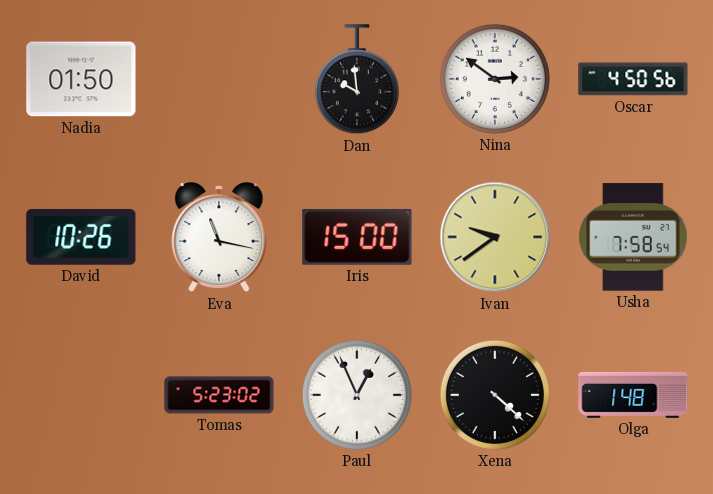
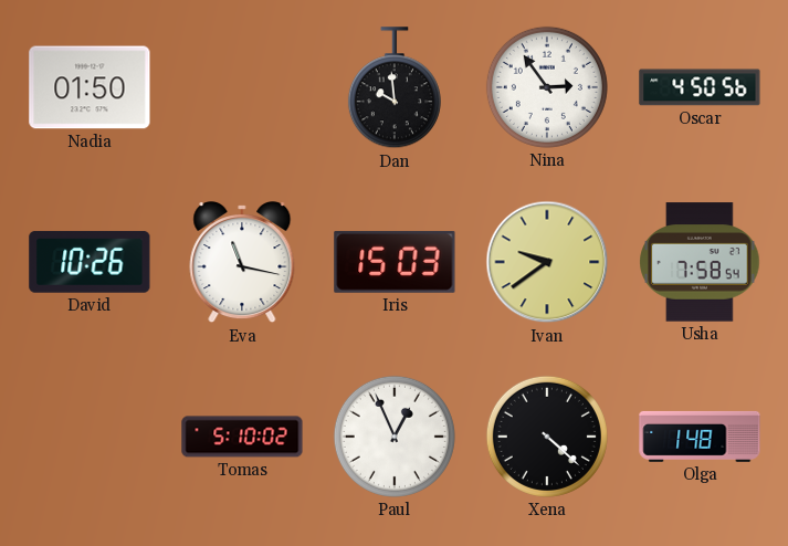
Nina: 2:51 -> 2:54 (547, 87)
Iris: 15:00 -> 15:03 (395, 262)
Tomas: 5:23 -> 5:10 (242, 437)
